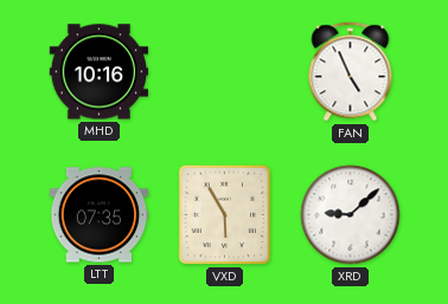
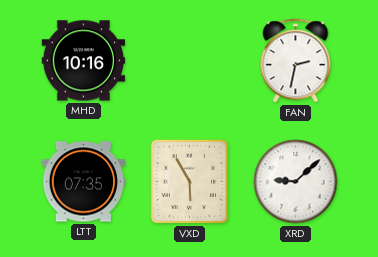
FAN: 4:56 -> 2:32 (296, 61)
